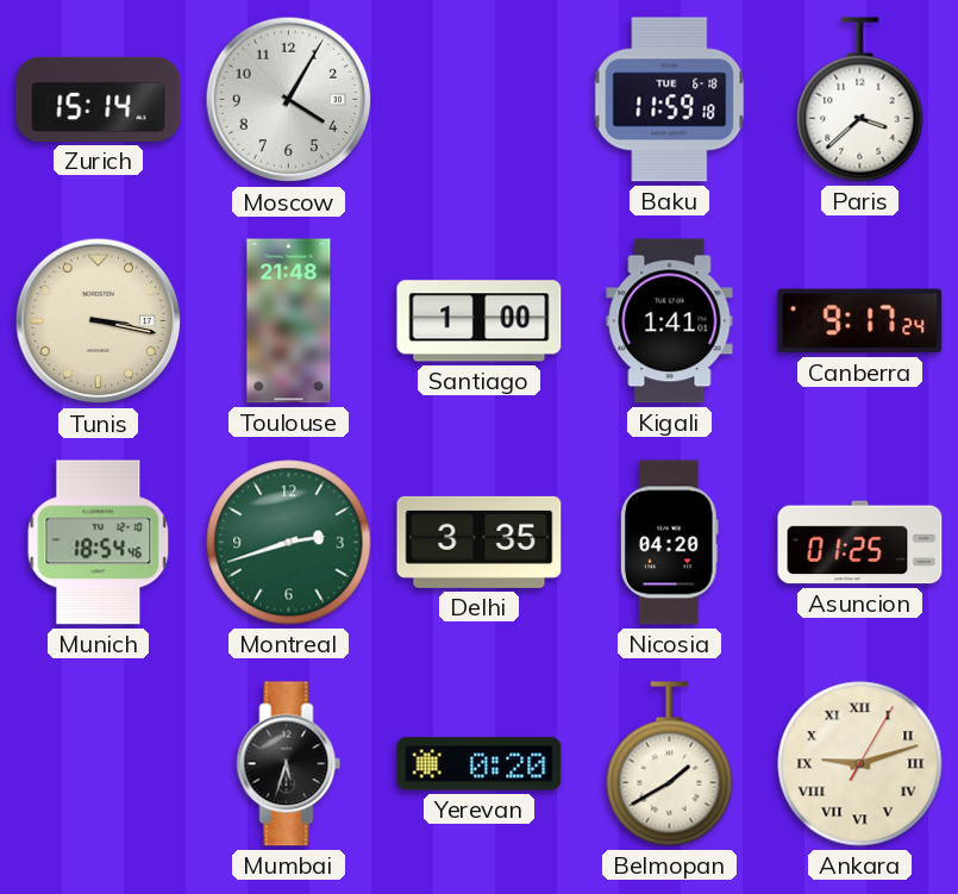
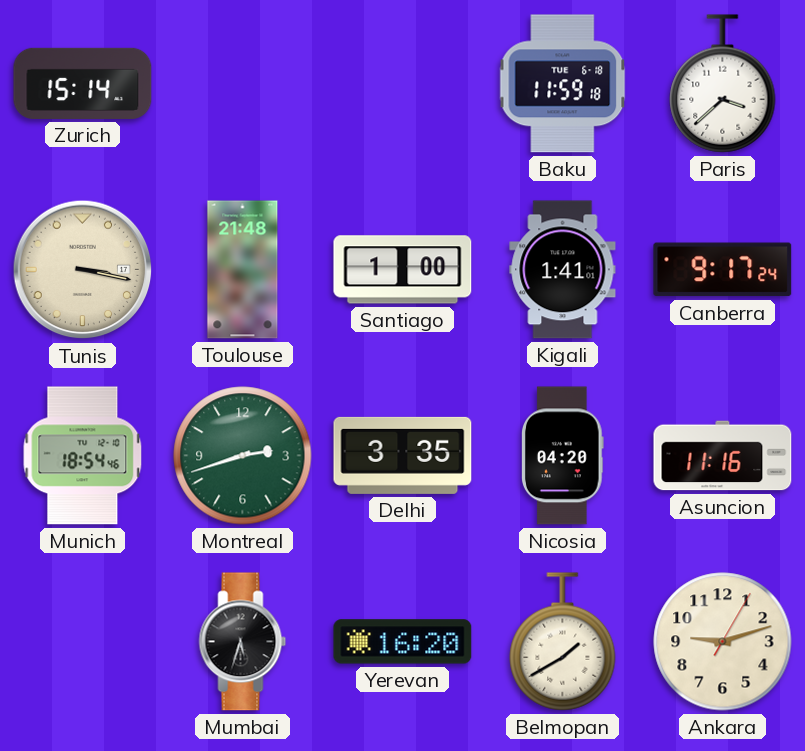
Moscow: 4:05 -> none (289, 100)
Asuncion: 01:25 -> 11:16 (723, 456)
Yerevan: 0:20 -> 16:20 (403, 642)
Ankara numerals: Roman -> Arabic (723, 642)
